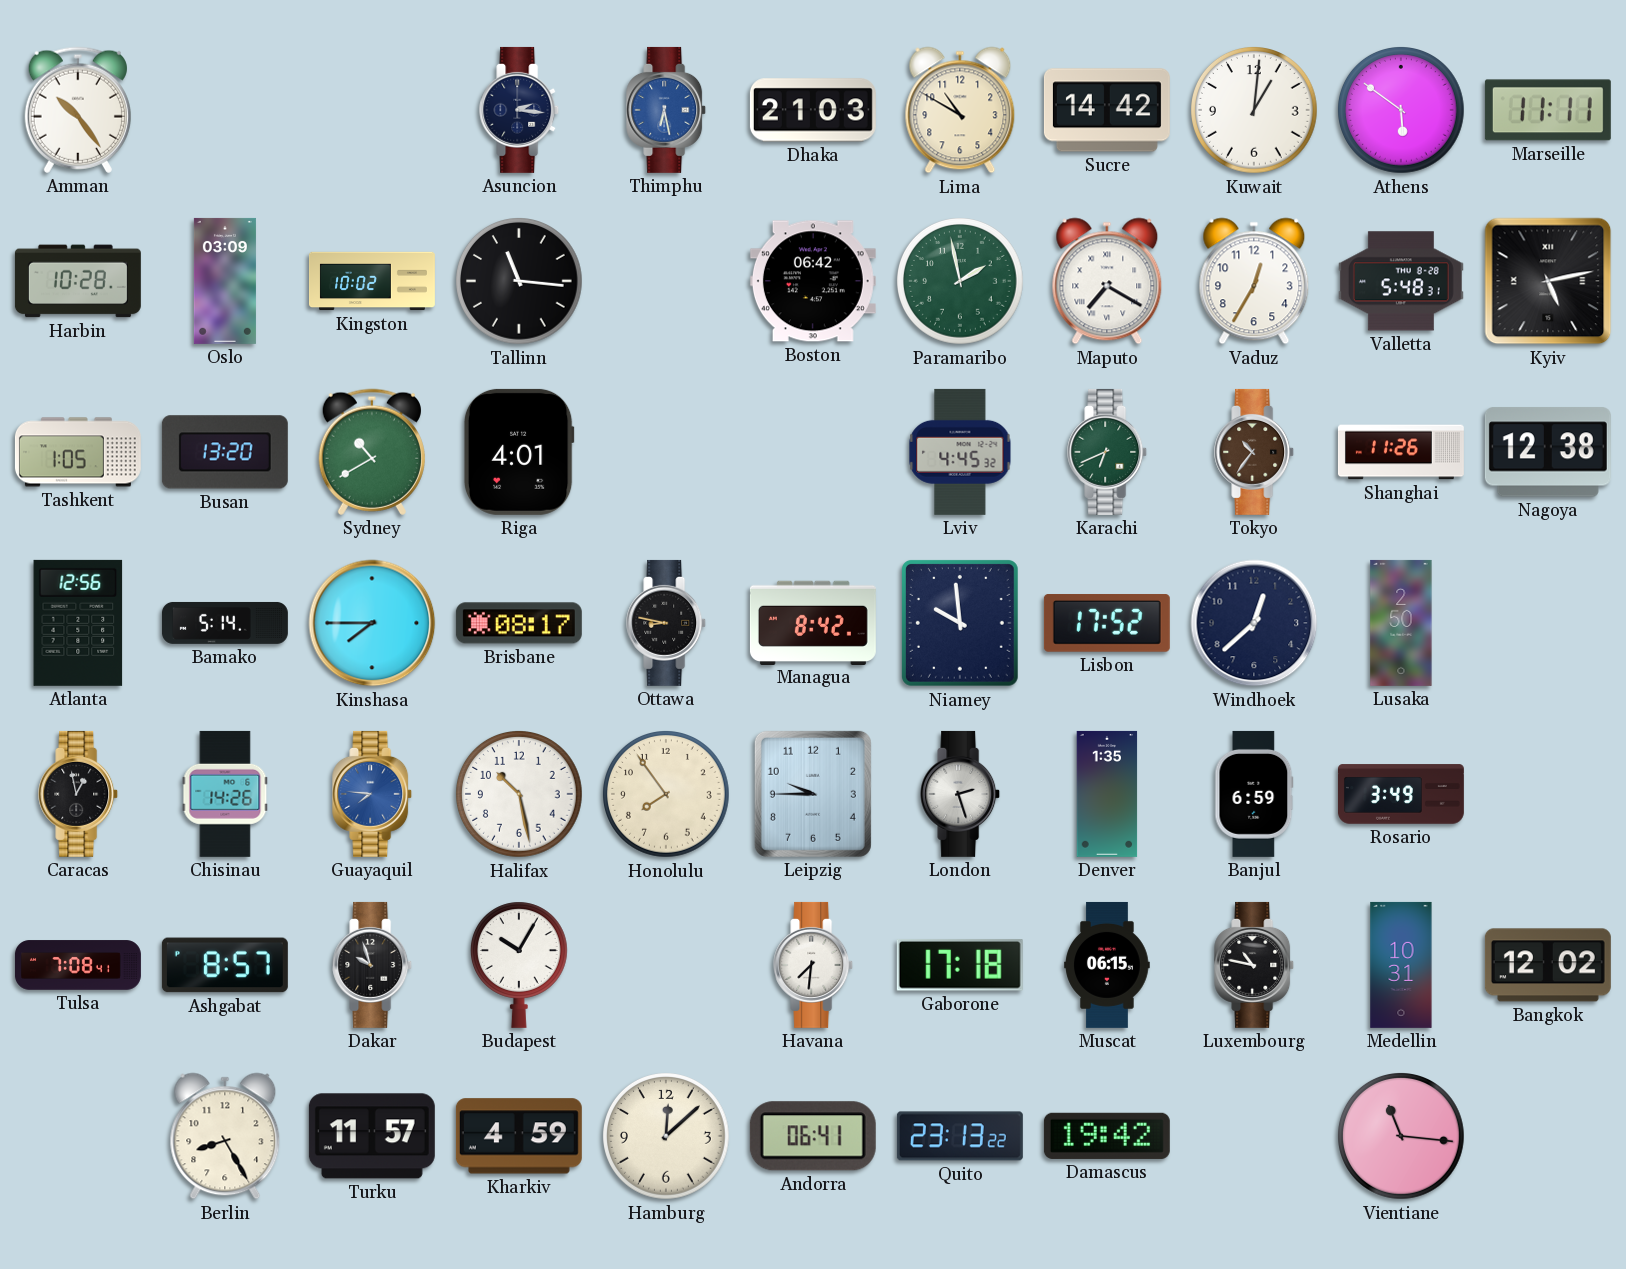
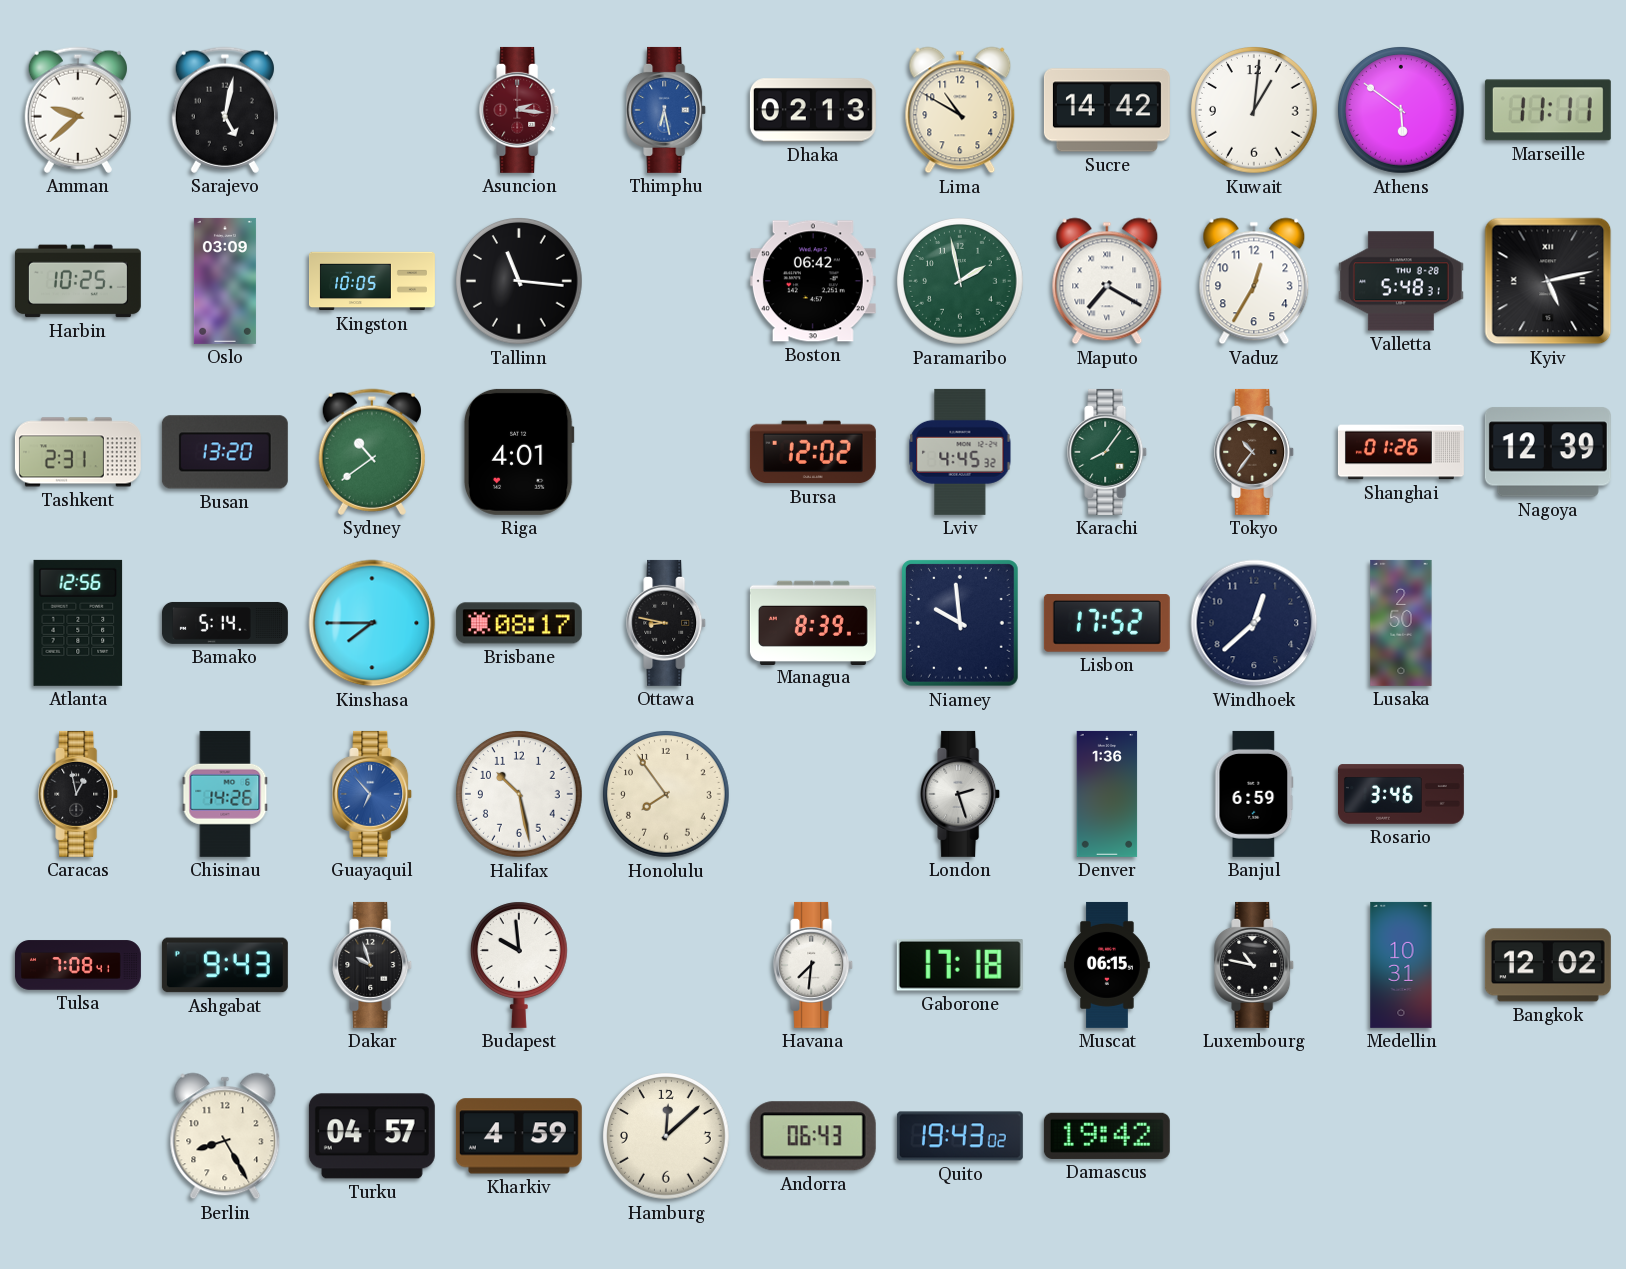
Amman: 10:24 -> 9:38 (78, 110)
Sarajevo: none -> 5:02 (225, 110)
Asuncion dial: navy -> burgundy (520, 110)
Dhaka: 21:03 -> 02:13 (813, 110)
Harbin: 10:28 -> 10:25 (78, 281)
Kingston: 10:02 -> 10:05 (373, 281)
Tashkent: 1:05 -> 2:31 (78, 452)
Sydney: 10:40 -> 10:39 (372, 452)
Bursa: none -> 12:02 (813, 452)
Karachi: 6:41 -> 8:06 (1108, 452)
Shanghai: 11:26 -> 01:26 (1401, 452)
Nagoya: 12:38 -> 12:39 (1548, 452)
Managua: 8:42 -> 8:39 (813, 622)
Guayaquil: 7:46 -> 6:53 (373, 794)
Leipzig: 9:45 -> none (813, 794)
Denver: 1:35 -> 1:36 (1107, 794)
Rosario: 3:49 -> 3:46 (1401, 794)
Ashgabat: 8:57 -> 9:43 (225, 965)
Budapest: 10:05 -> 9:59 (519, 965)
Turku: 11:57 -> 04:57 (372, 1136)
Andorra: 06:41 -> 06:43 (813, 1136)
Quito: 23:13 -> 19:43 (960, 1136)
Vientiane: 11:16 -> none (1402, 1137)
